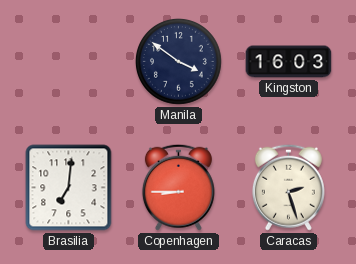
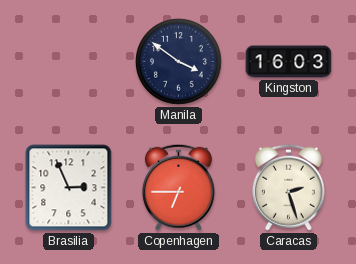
Brasilia: 7:01 -> 2:56 (69, 188)
Copenhagen: 8:45 -> 6:45 (178, 187)
